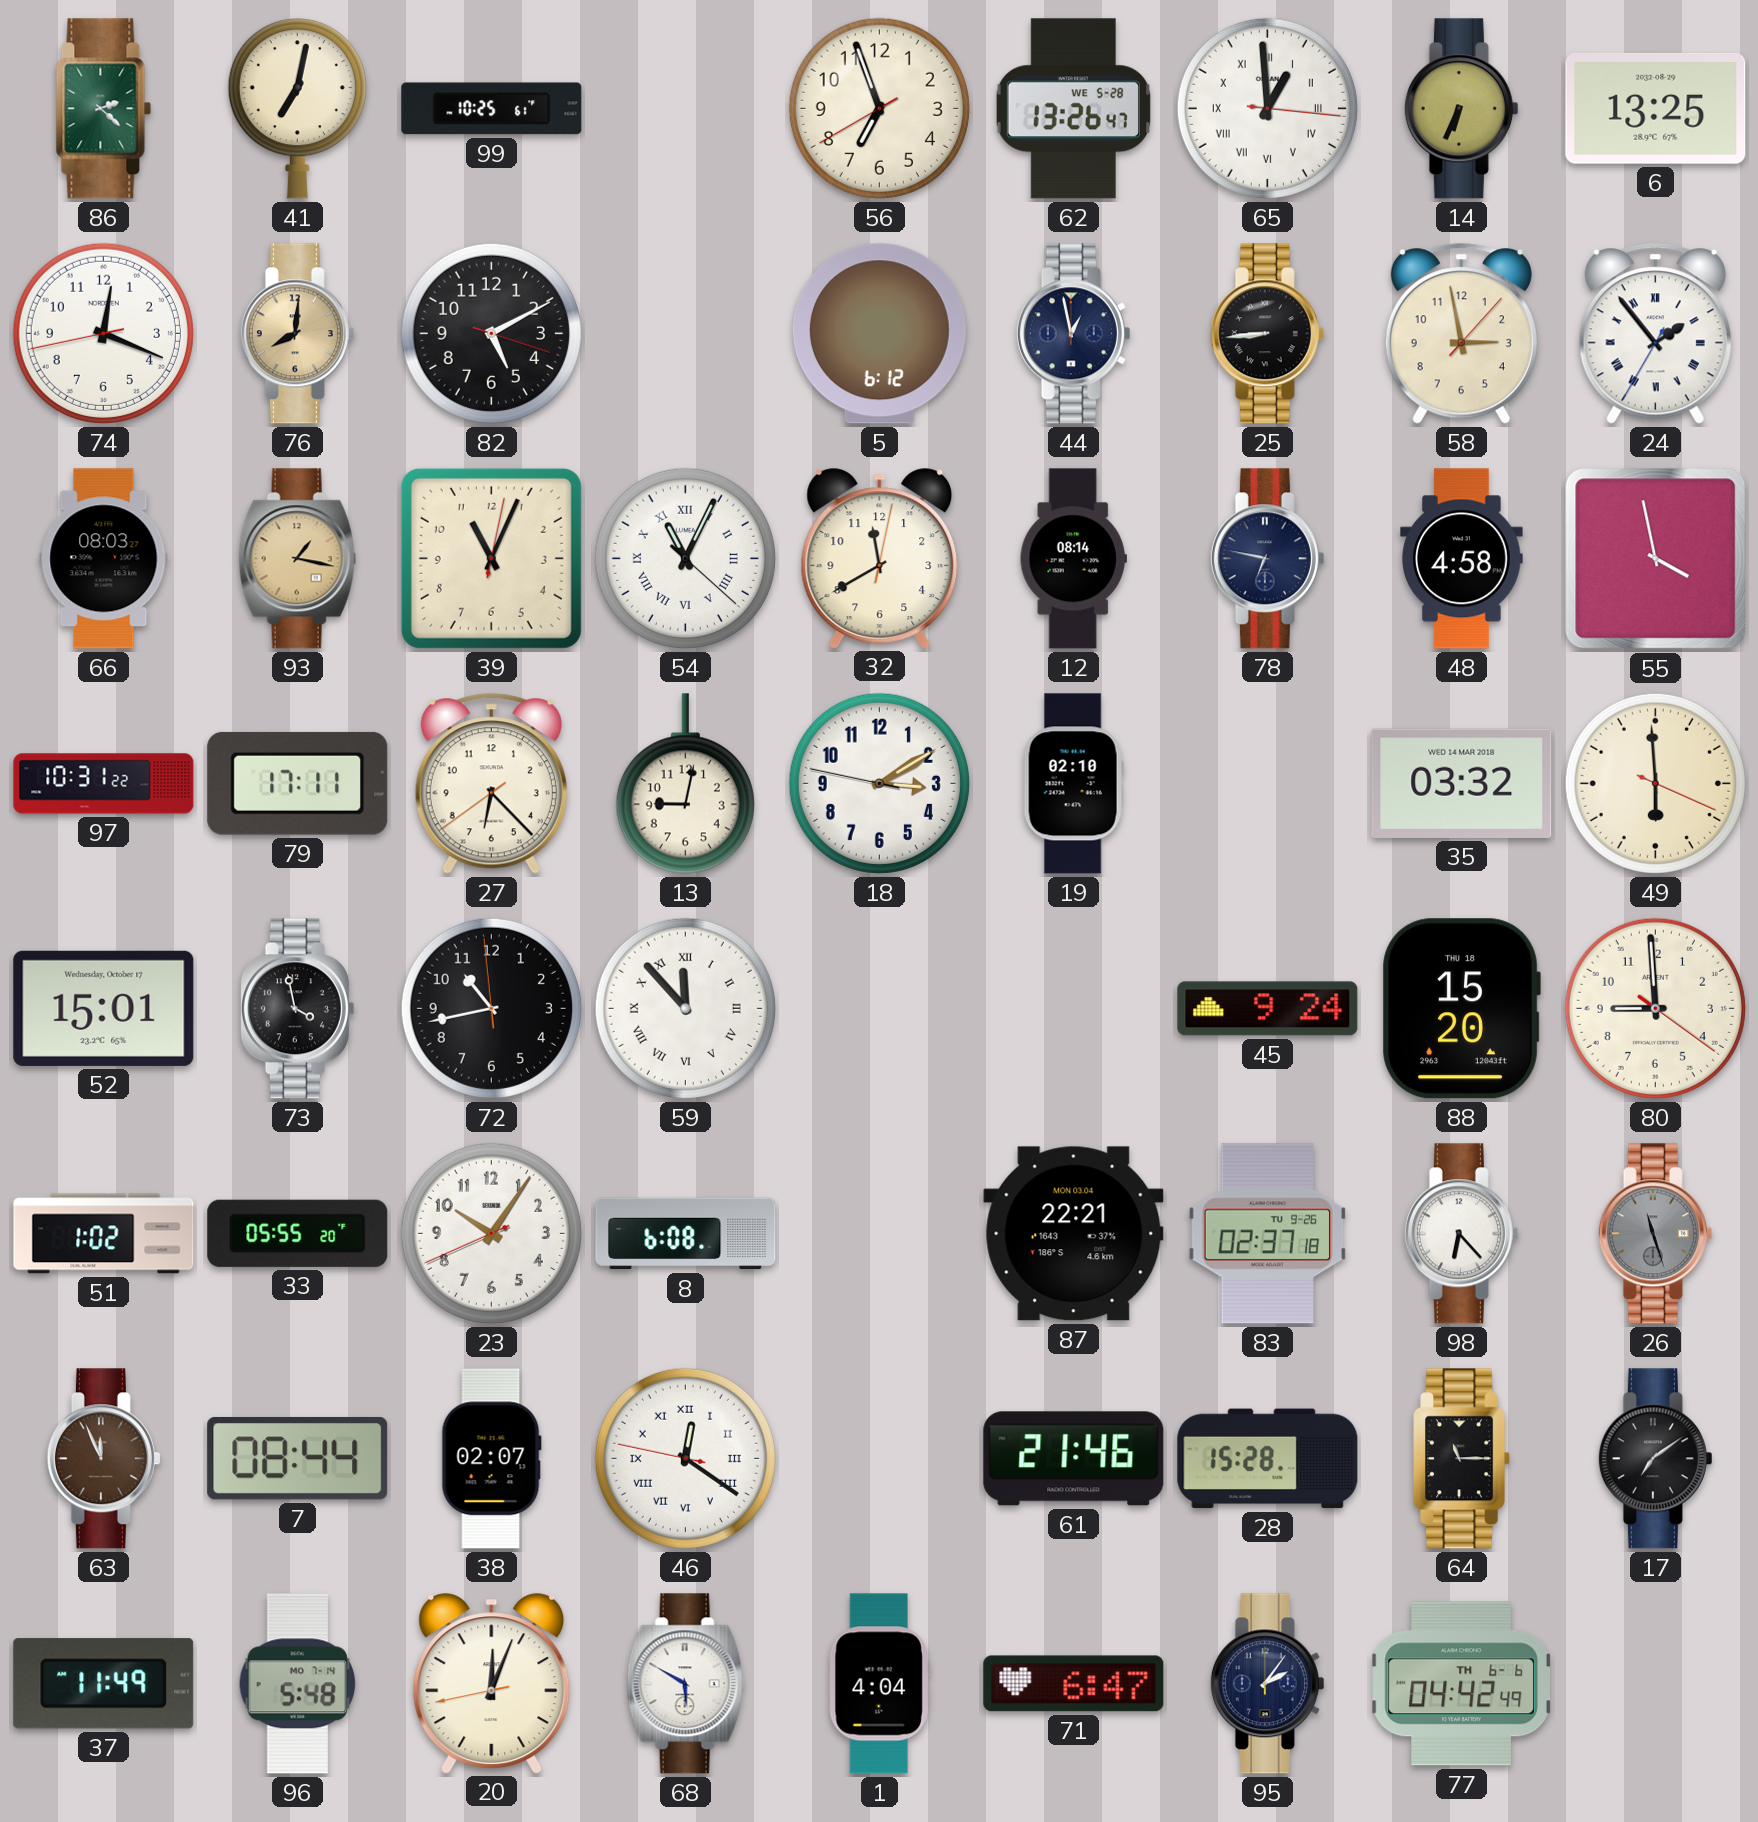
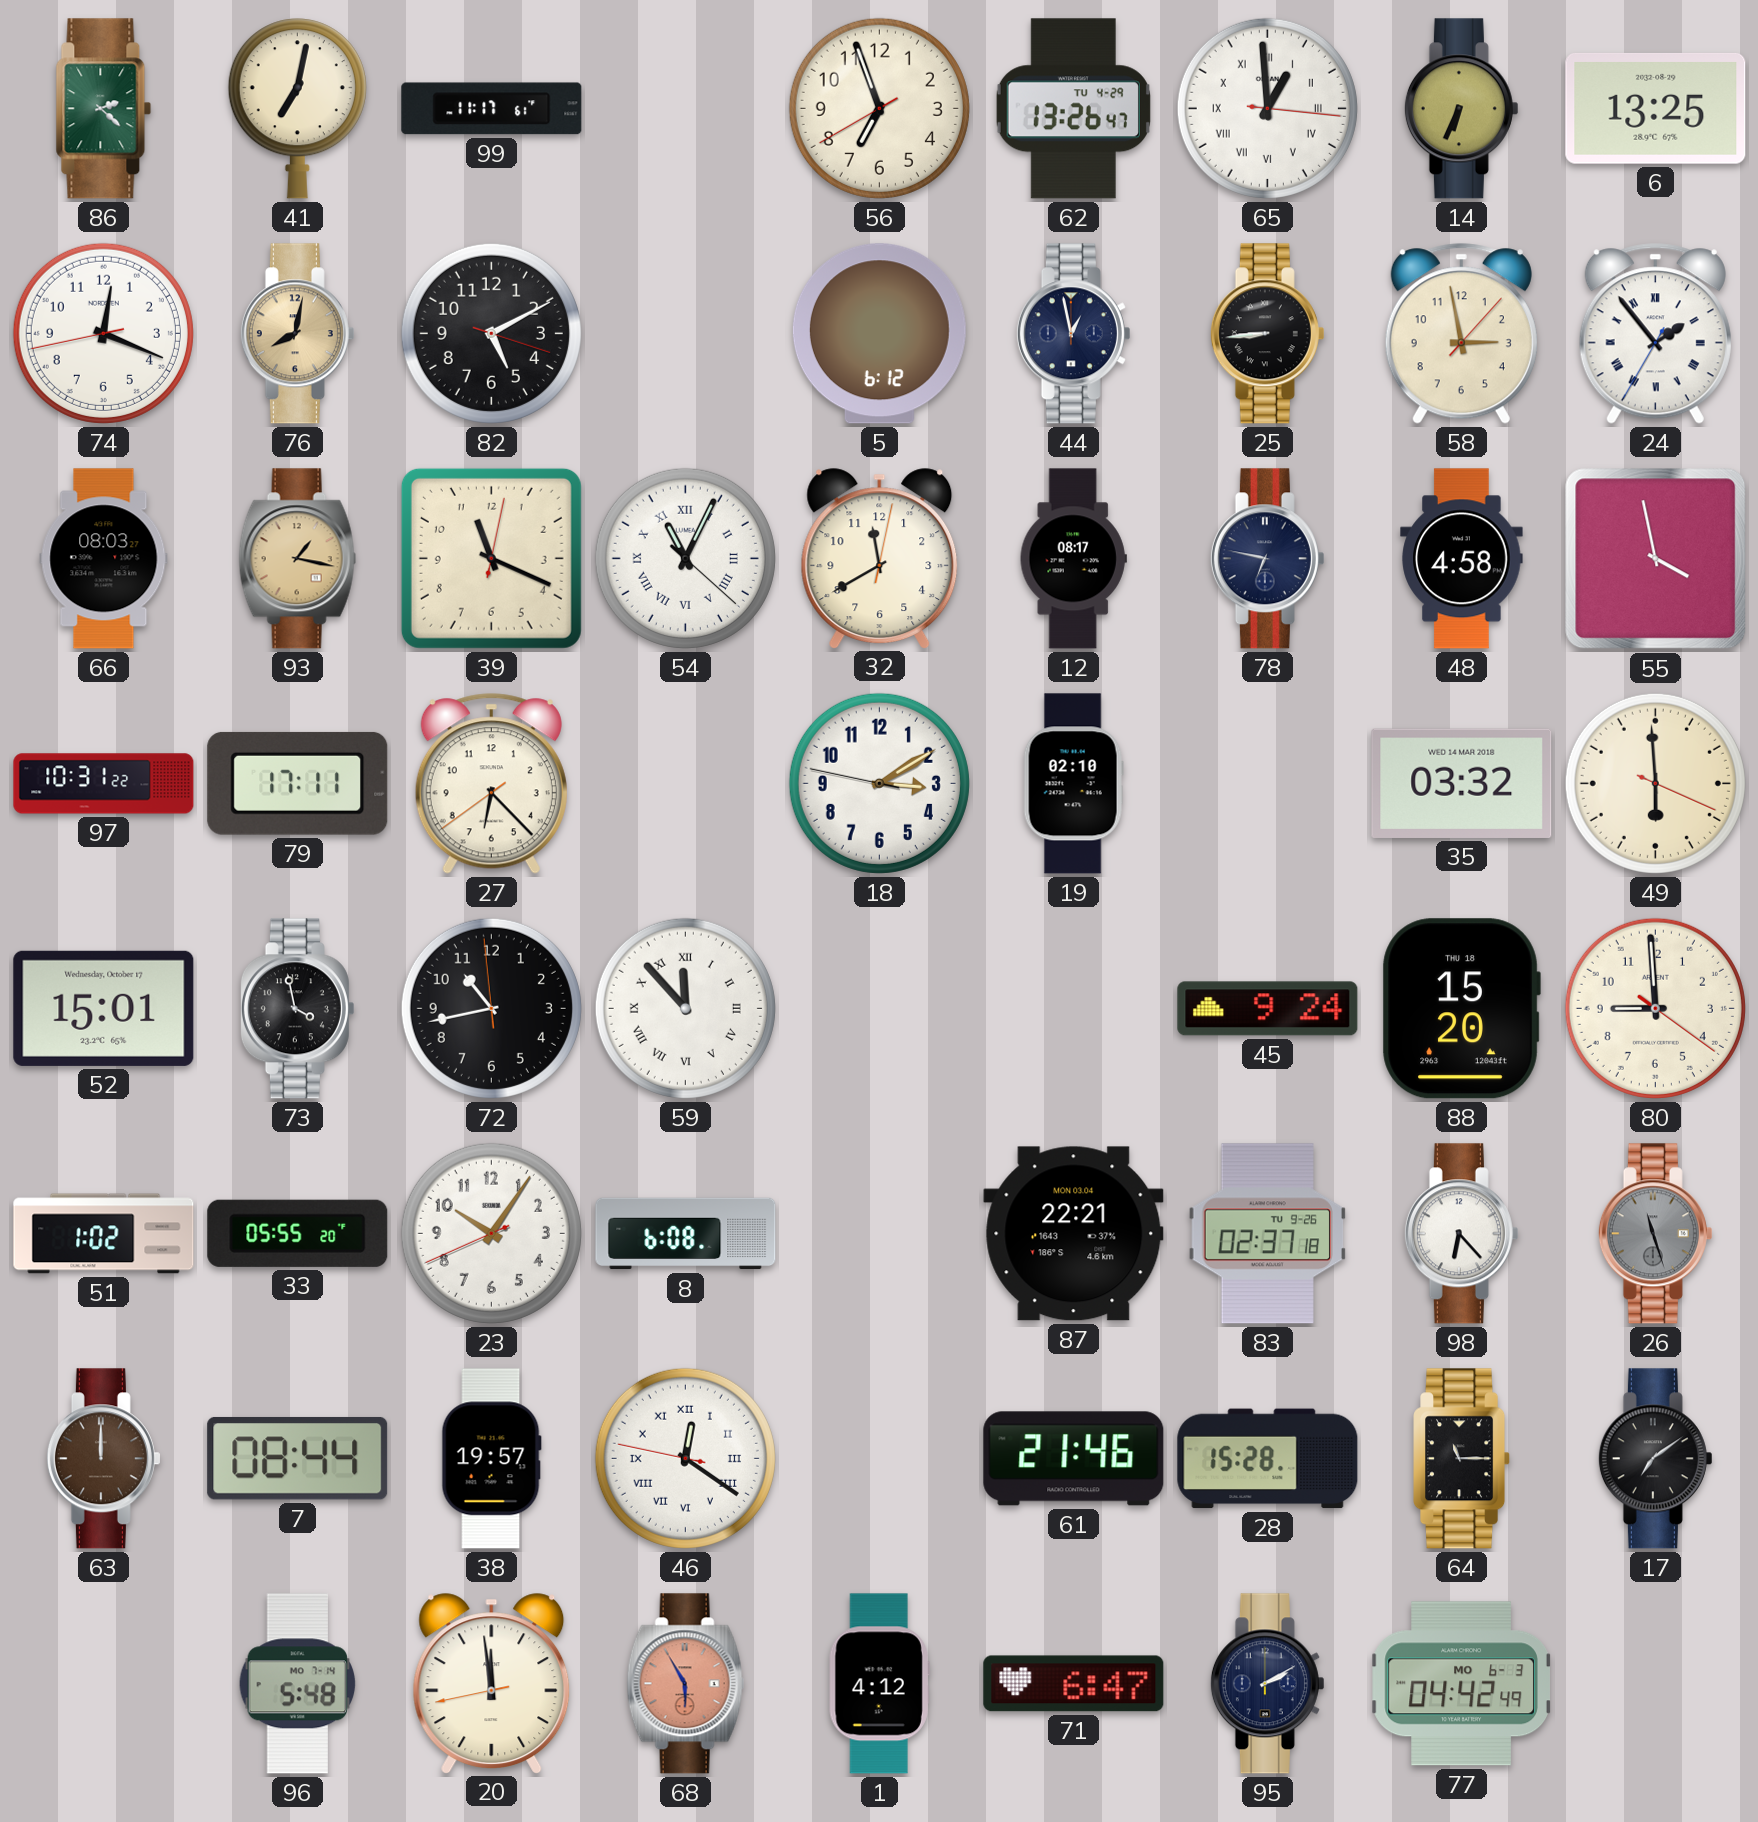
99: 10:25 -> 11:17 (492, 109)
62 date: WE 5-28 -> TU 4-29 (1073, 109)
76: 8:01 -> 8:02 (297, 334)
39: 11:04 -> 11:19 (491, 558)
12: 08:14 -> 08:17 (1073, 559)
13: 9:02 -> none (685, 784)
63: 11:56 -> 12:00 (103, 1459)
38: 02:07 -> 19:57 (491, 1459)
37: 11:49 -> none (104, 1684)
20: 12:03 -> 11:58 (492, 1683)
68: 5:50 -> 5:55 (686, 1684)
68 dial: white -> salmon (686, 1684)
1: 4:04 -> 4:12 (879, 1684)
95: 2:06 -> 2:10 (1267, 1684)
77 date: TH 6-6 -> MO 6-3 (1462, 1684)
